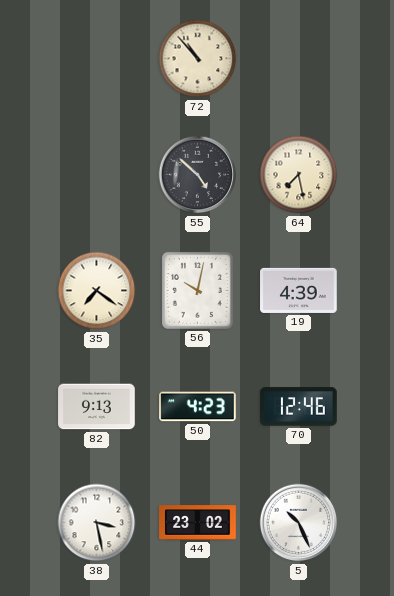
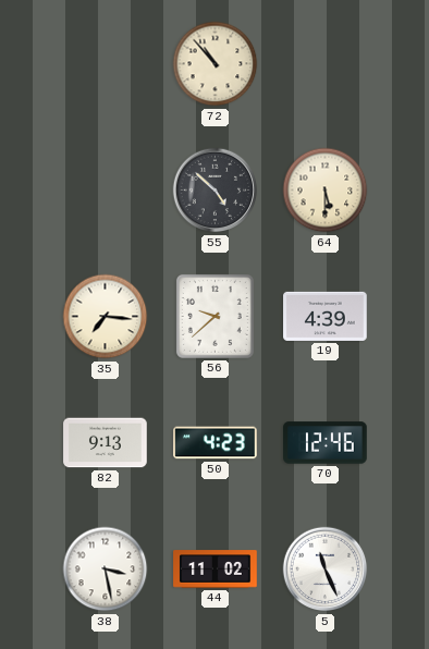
64: 7:28 -> 5:30 (326, 191)
35: 7:21 -> 7:16 (106, 317)
56: 10:02 -> 9:38 (214, 316)
44: 23:02 -> 11:02 (216, 570)
5: 10:26 -> 11:26 (326, 570)
